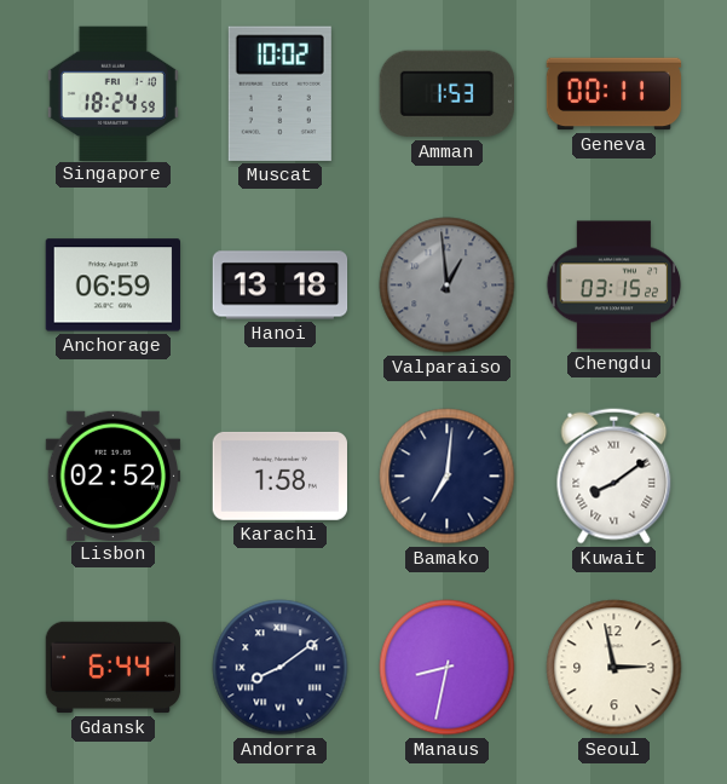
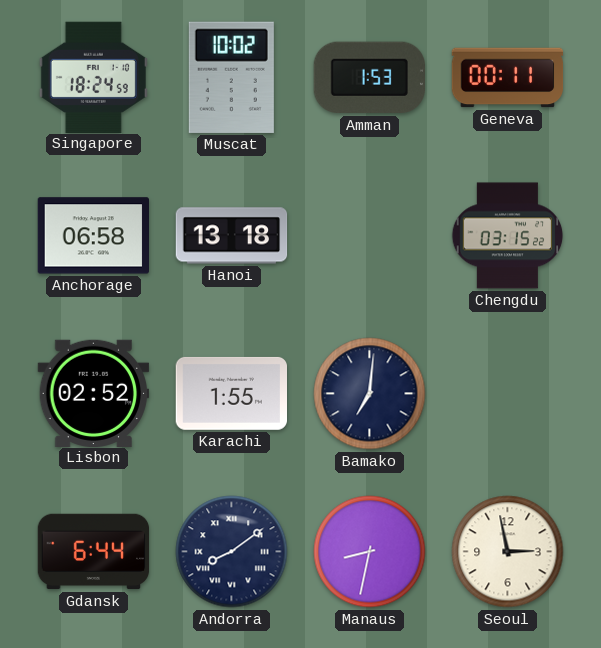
Anchorage: 06:59 -> 06:58 (93, 236)
Valparaiso: 12:59 -> none (448, 286)
Karachi: 1:58 -> 1:55 (231, 393)
Kuwait: 8:09 -> none (615, 477)
